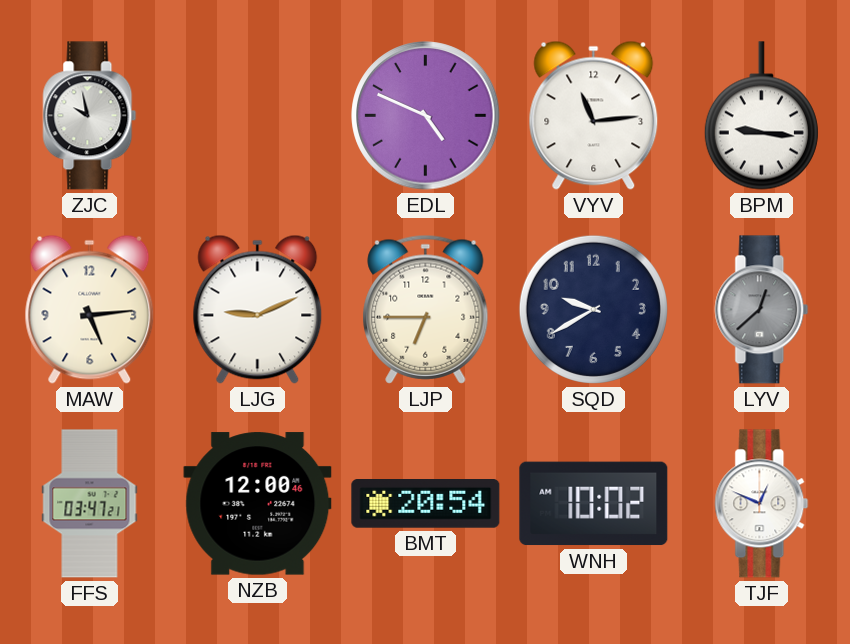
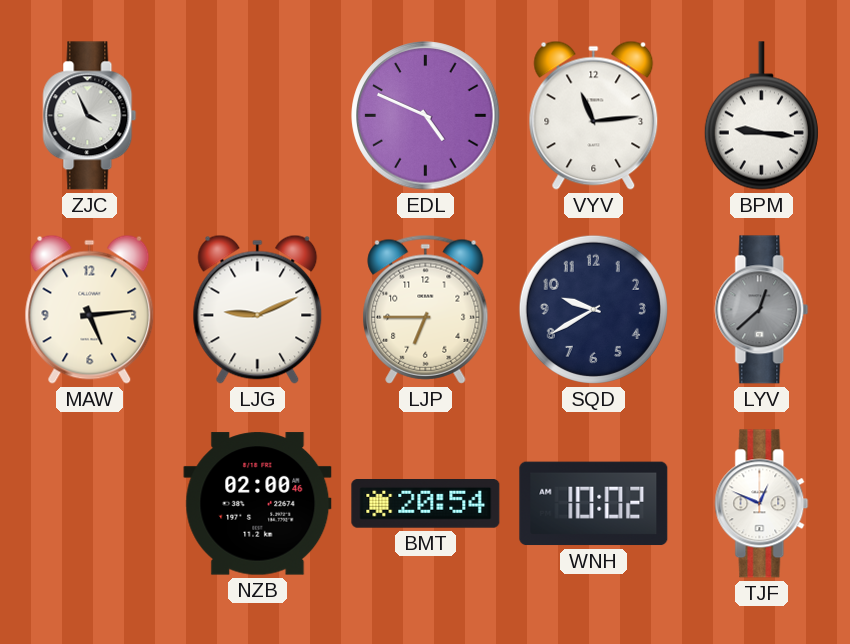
ZJC: 9:58 -> 3:56 (90, 116)
FFS: 03:47 -> none (90, 504)
NZB: 12:00 -> 02:00 (258, 504)
